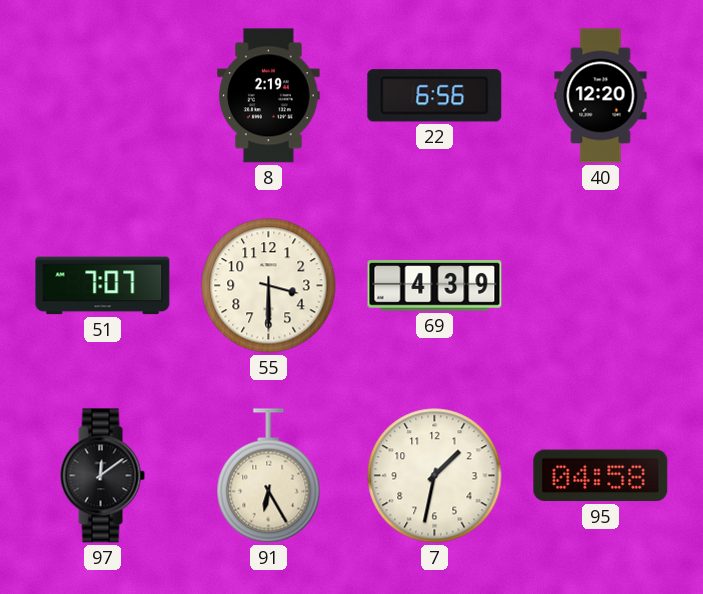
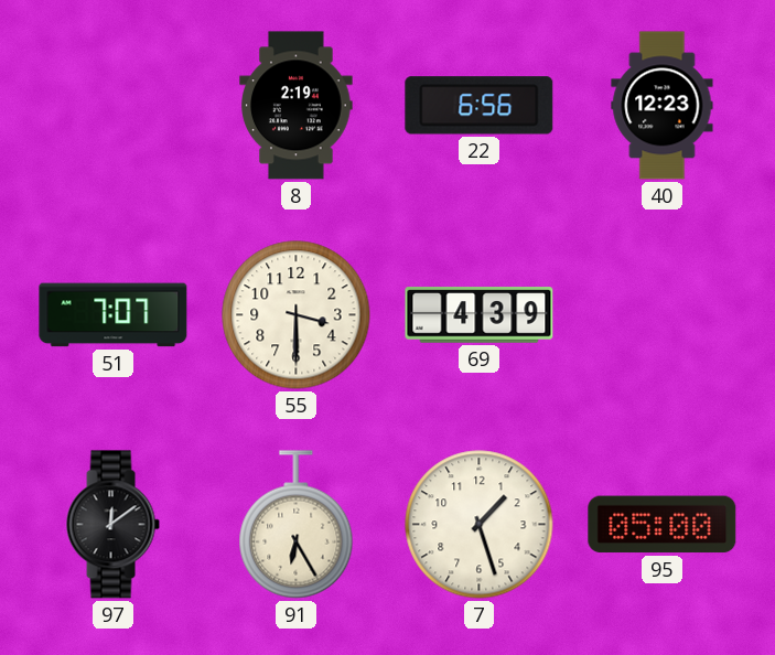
40: 12:20 -> 12:23 (663, 106)
7: 1:32 -> 1:27 (480, 525)
95: 04:58 -> 05:00 (663, 525)
